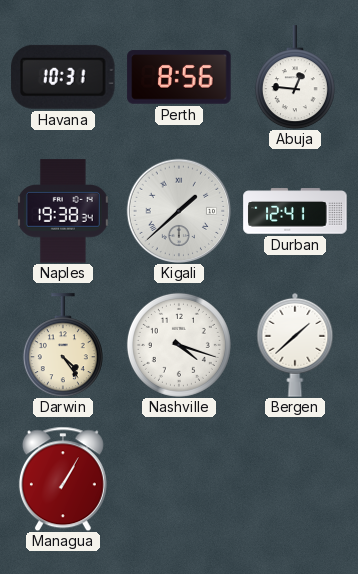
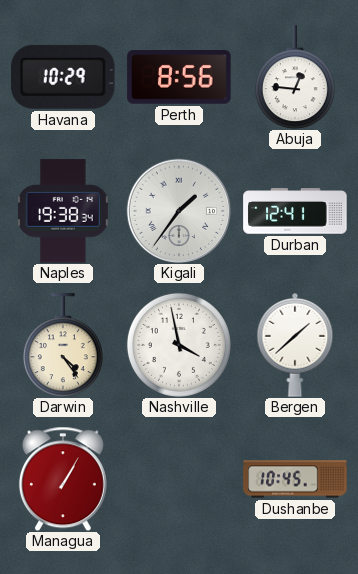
Havana: 10:31 -> 10:29 (63, 77)
Kigali: 1:38 -> 1:36 (179, 211)
Nashville: 4:18 -> 3:58 (179, 345)
Dushanbe: none -> 10:45 (295, 479)
